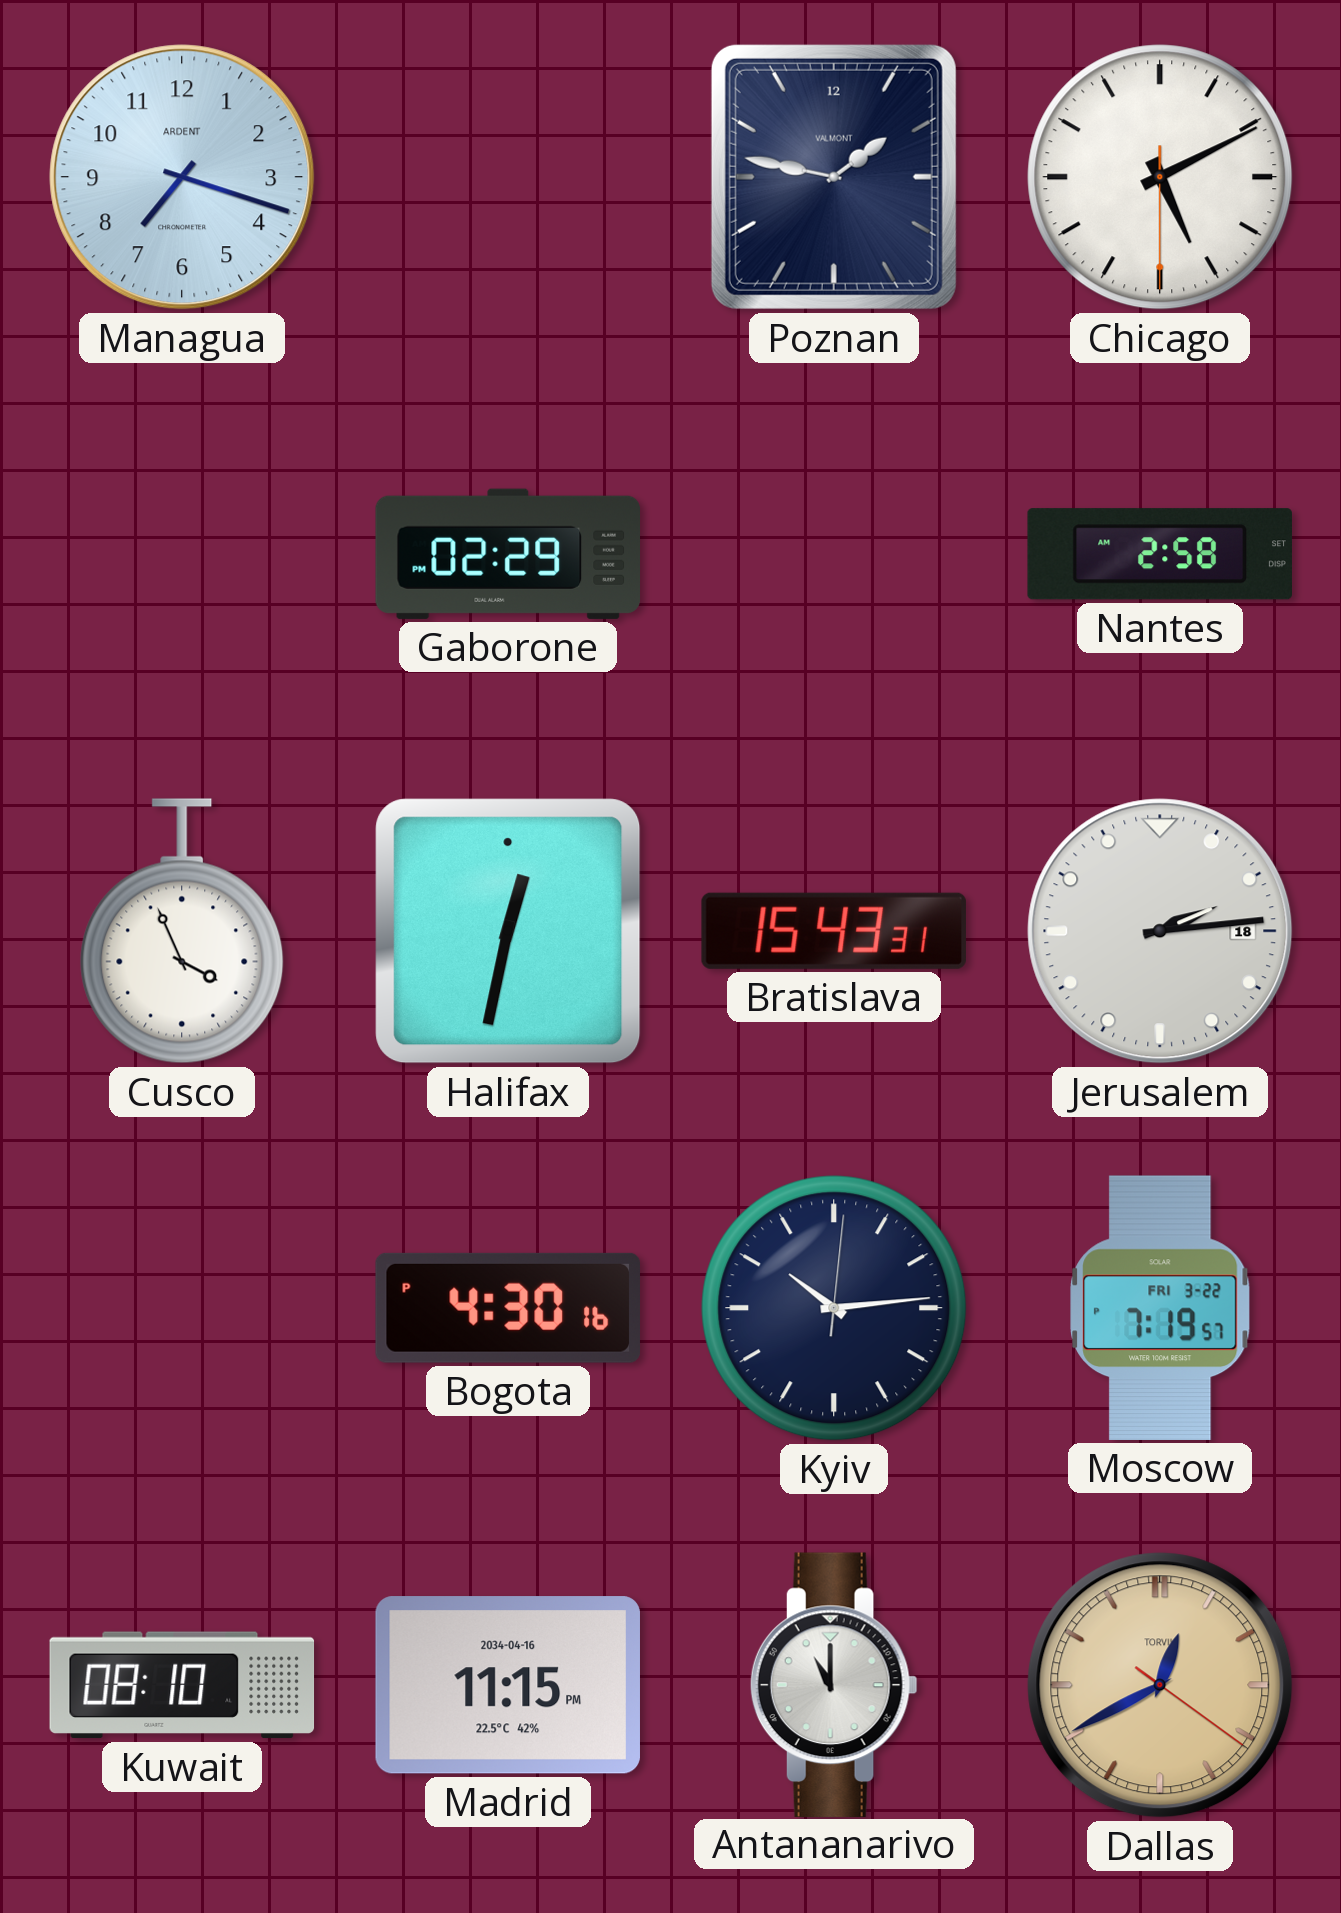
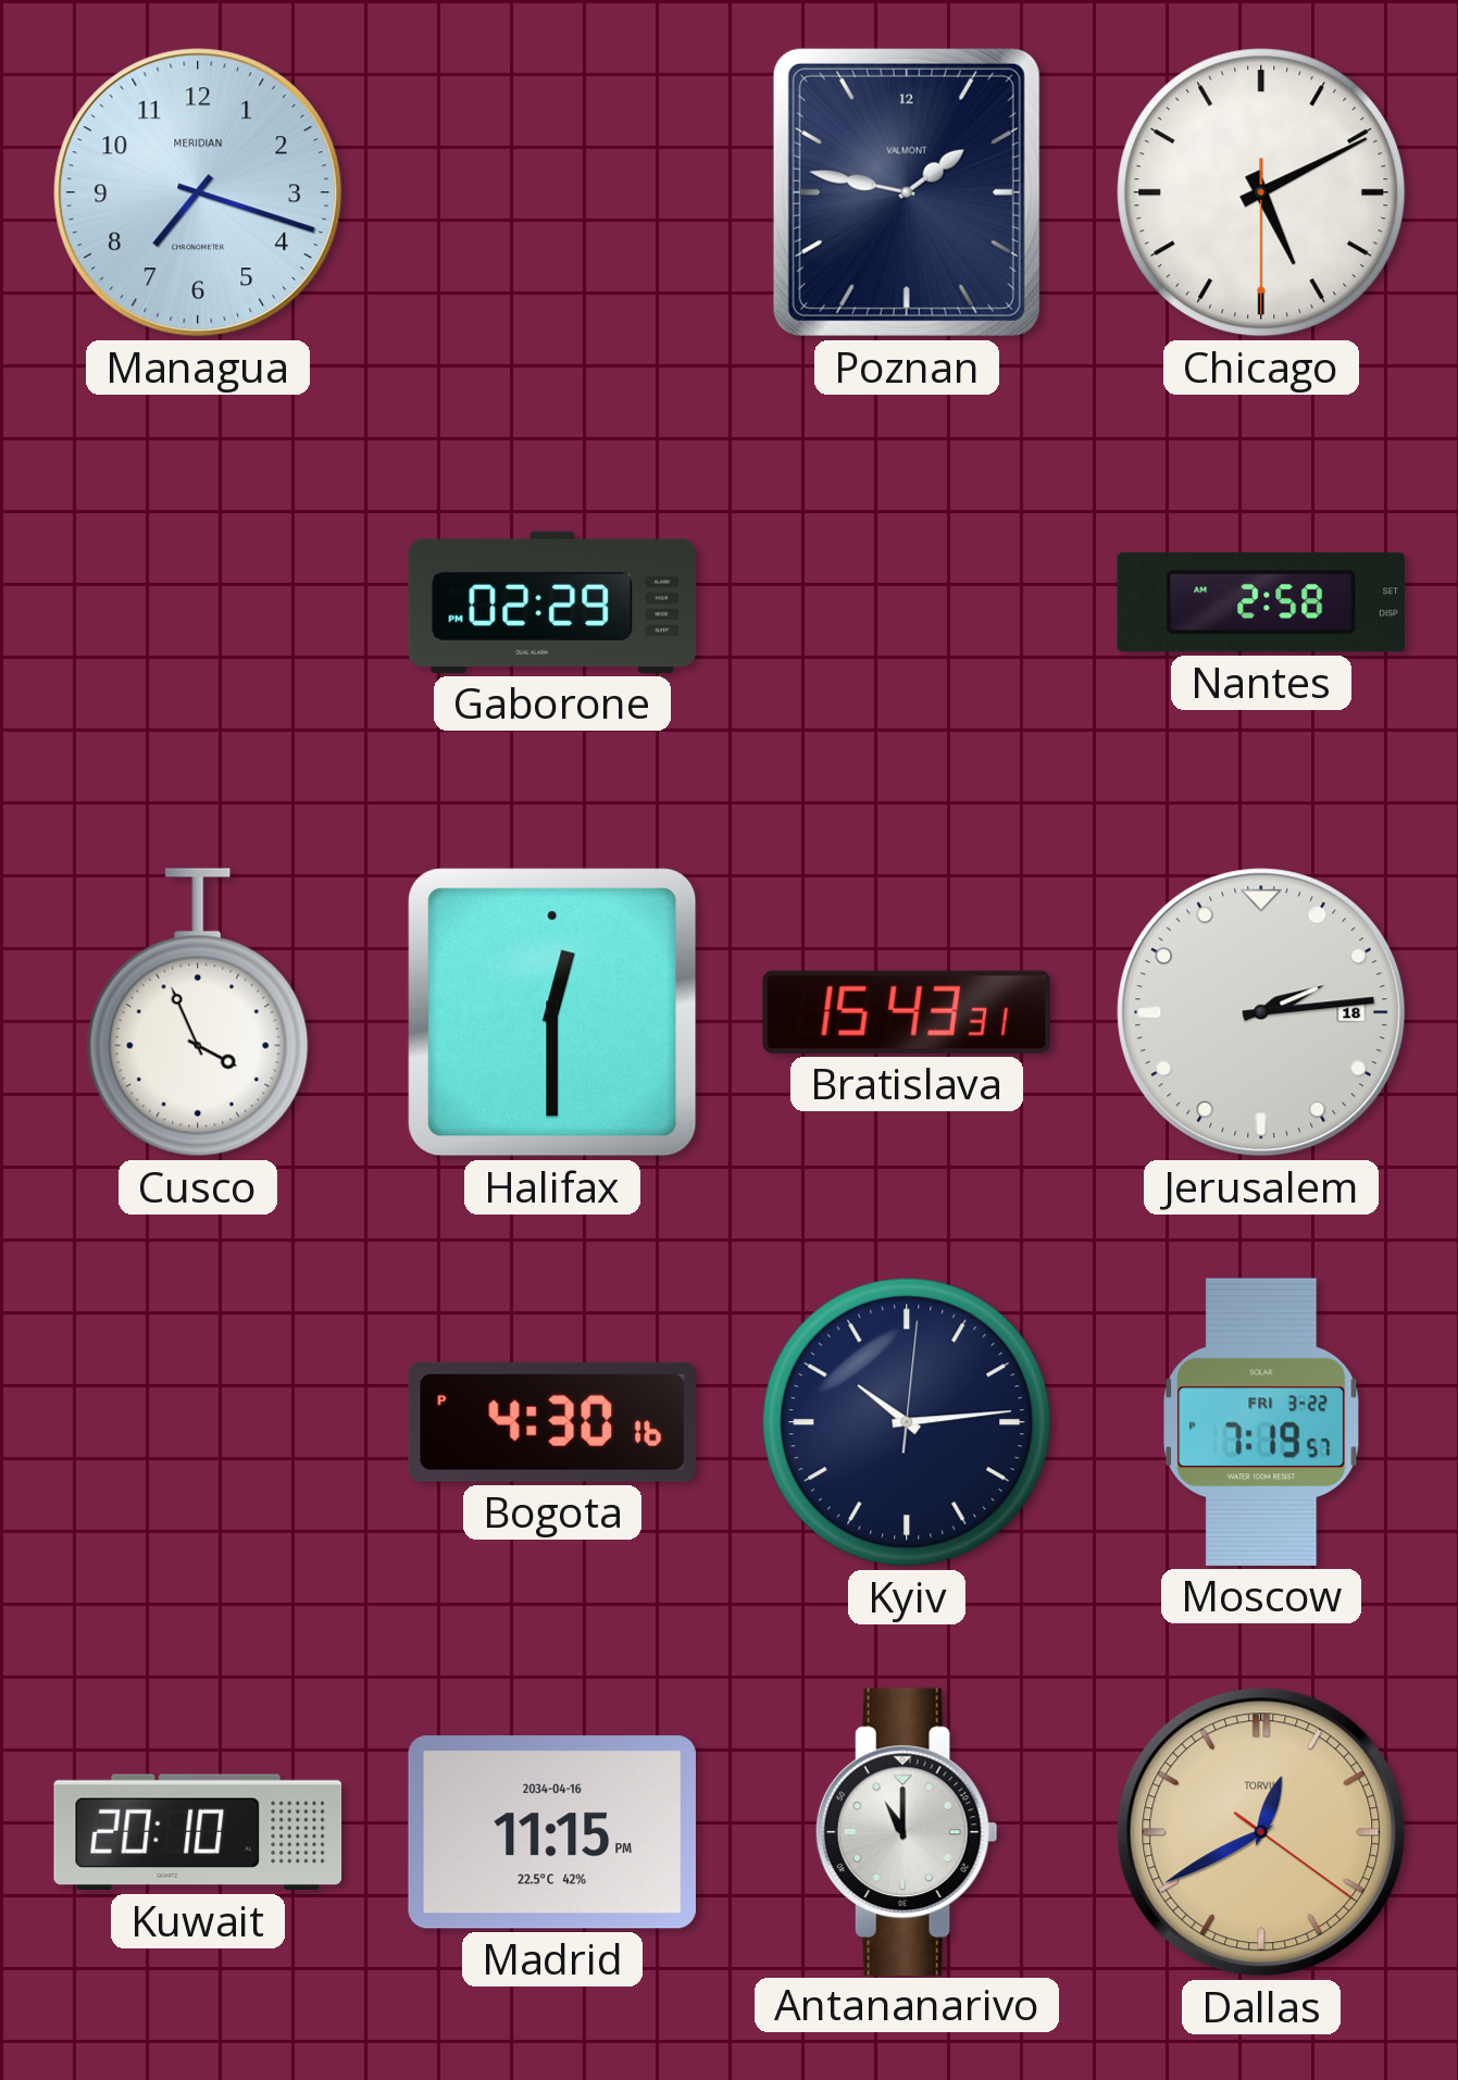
Managua brand: ARDENT -> MERIDIAN (198, 192)
Halifax: 12:32 -> 12:30 (552, 1012)
Kuwait: 08:10 -> 20:10 (198, 1832)
